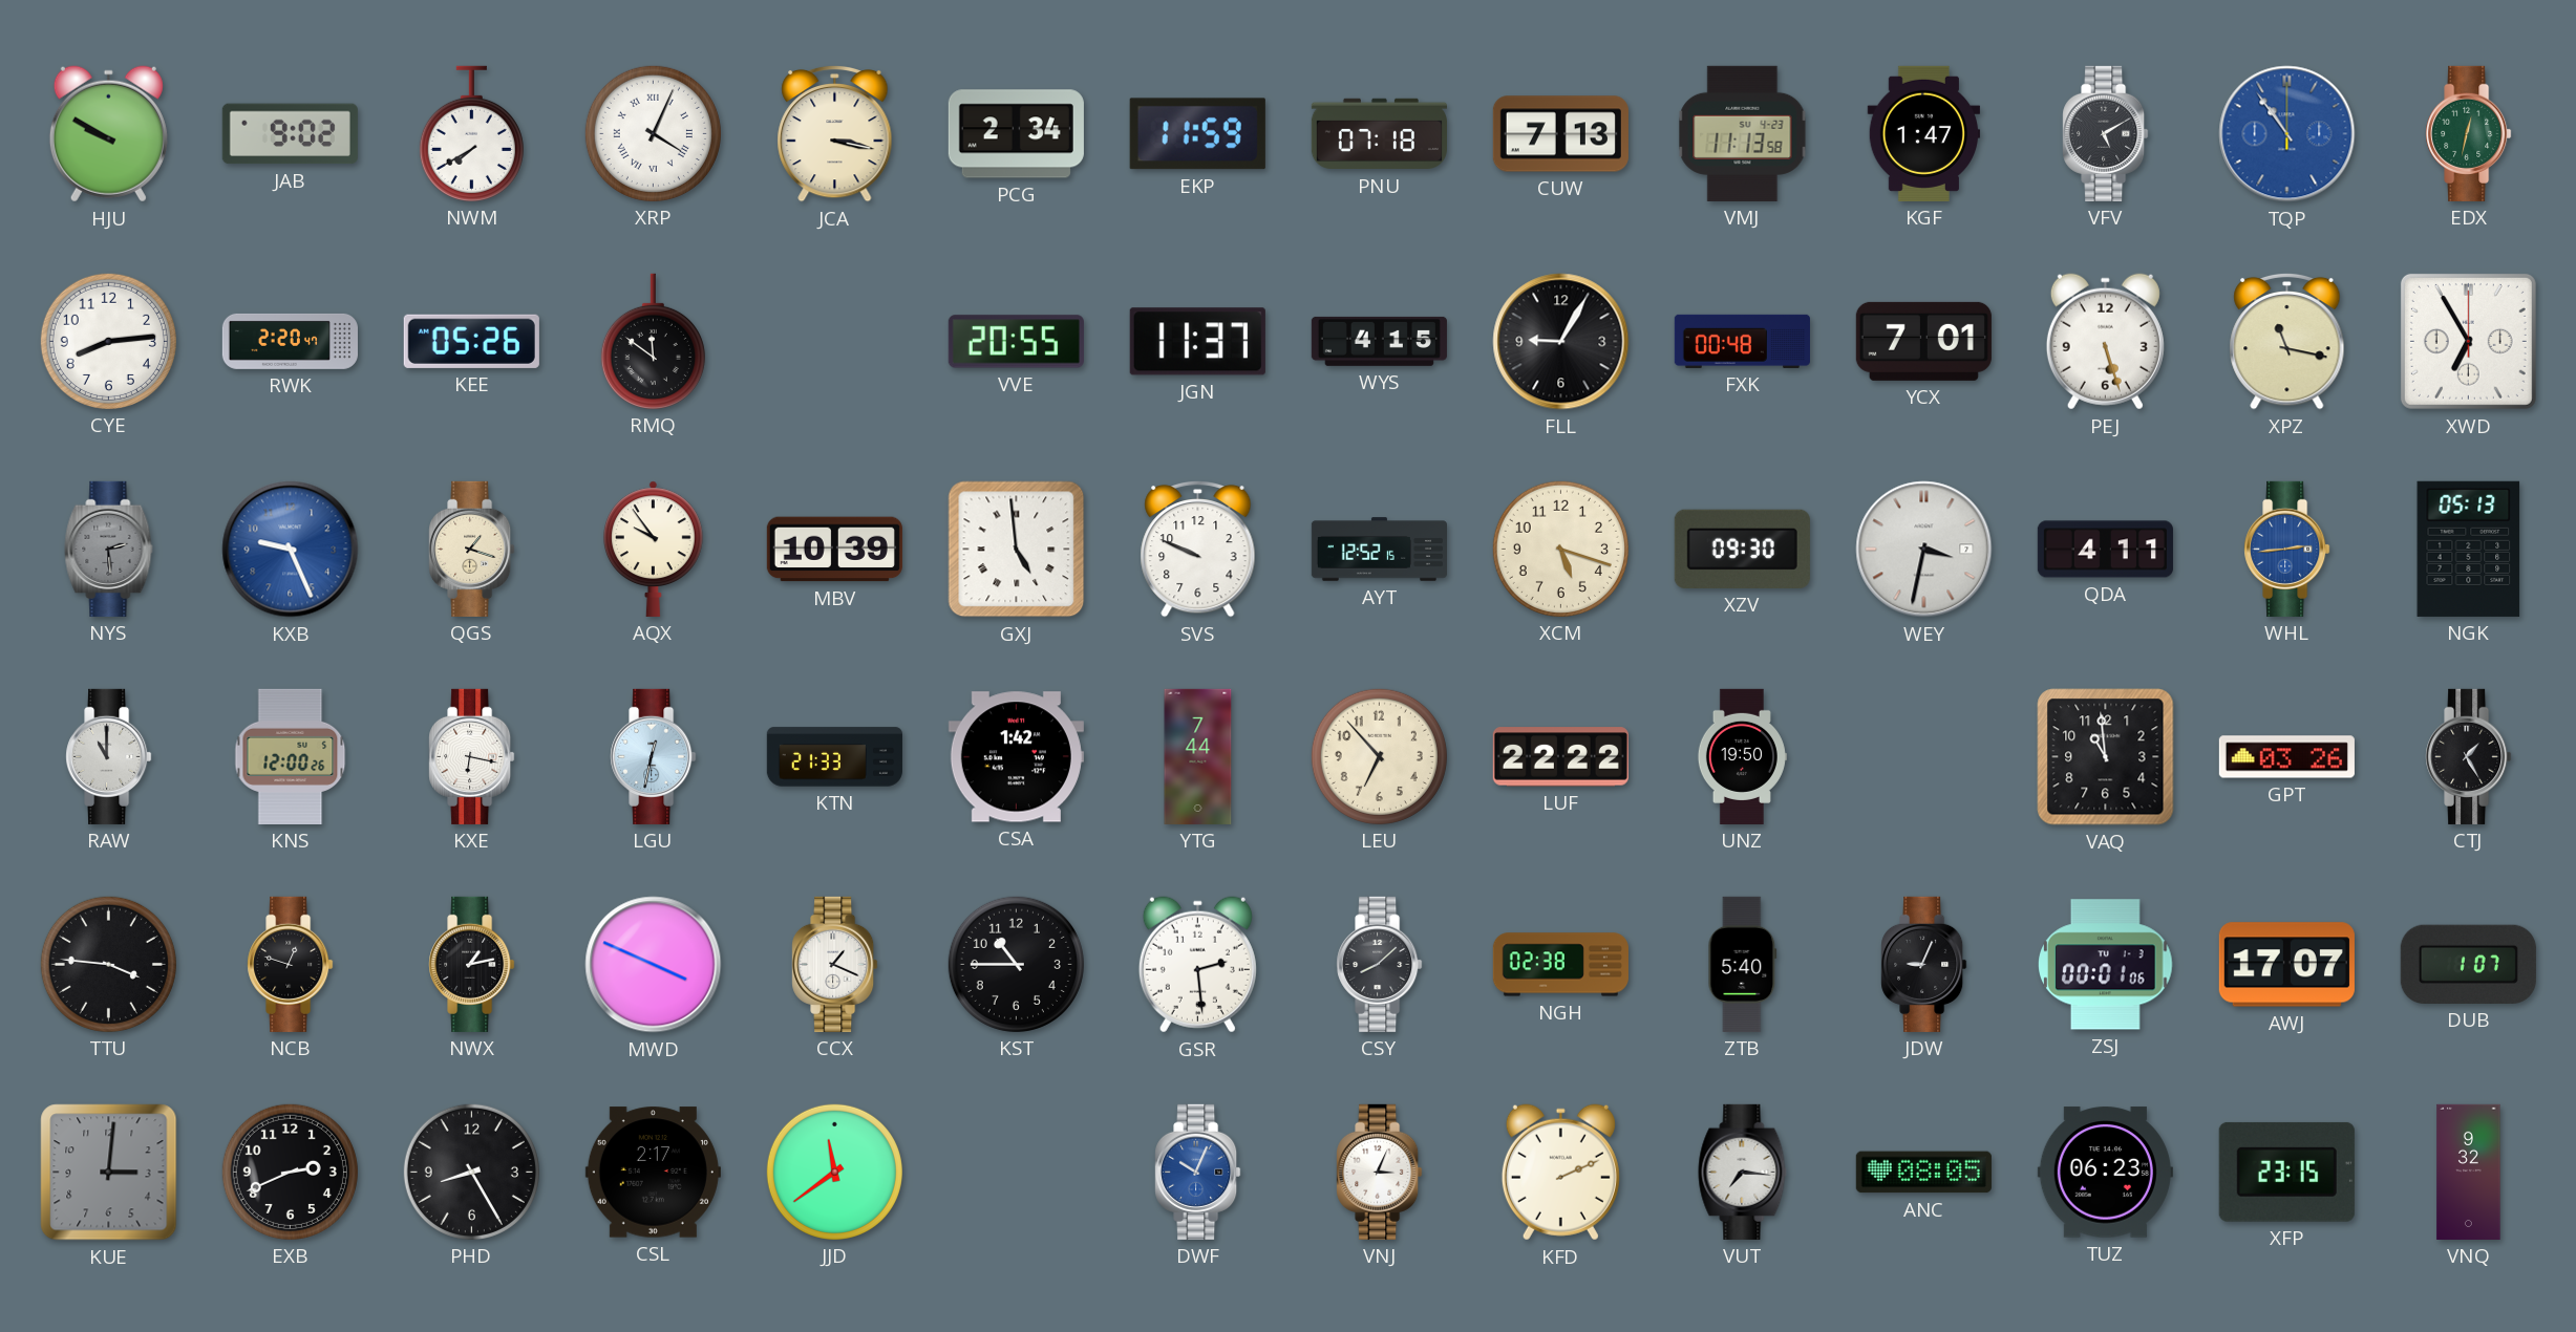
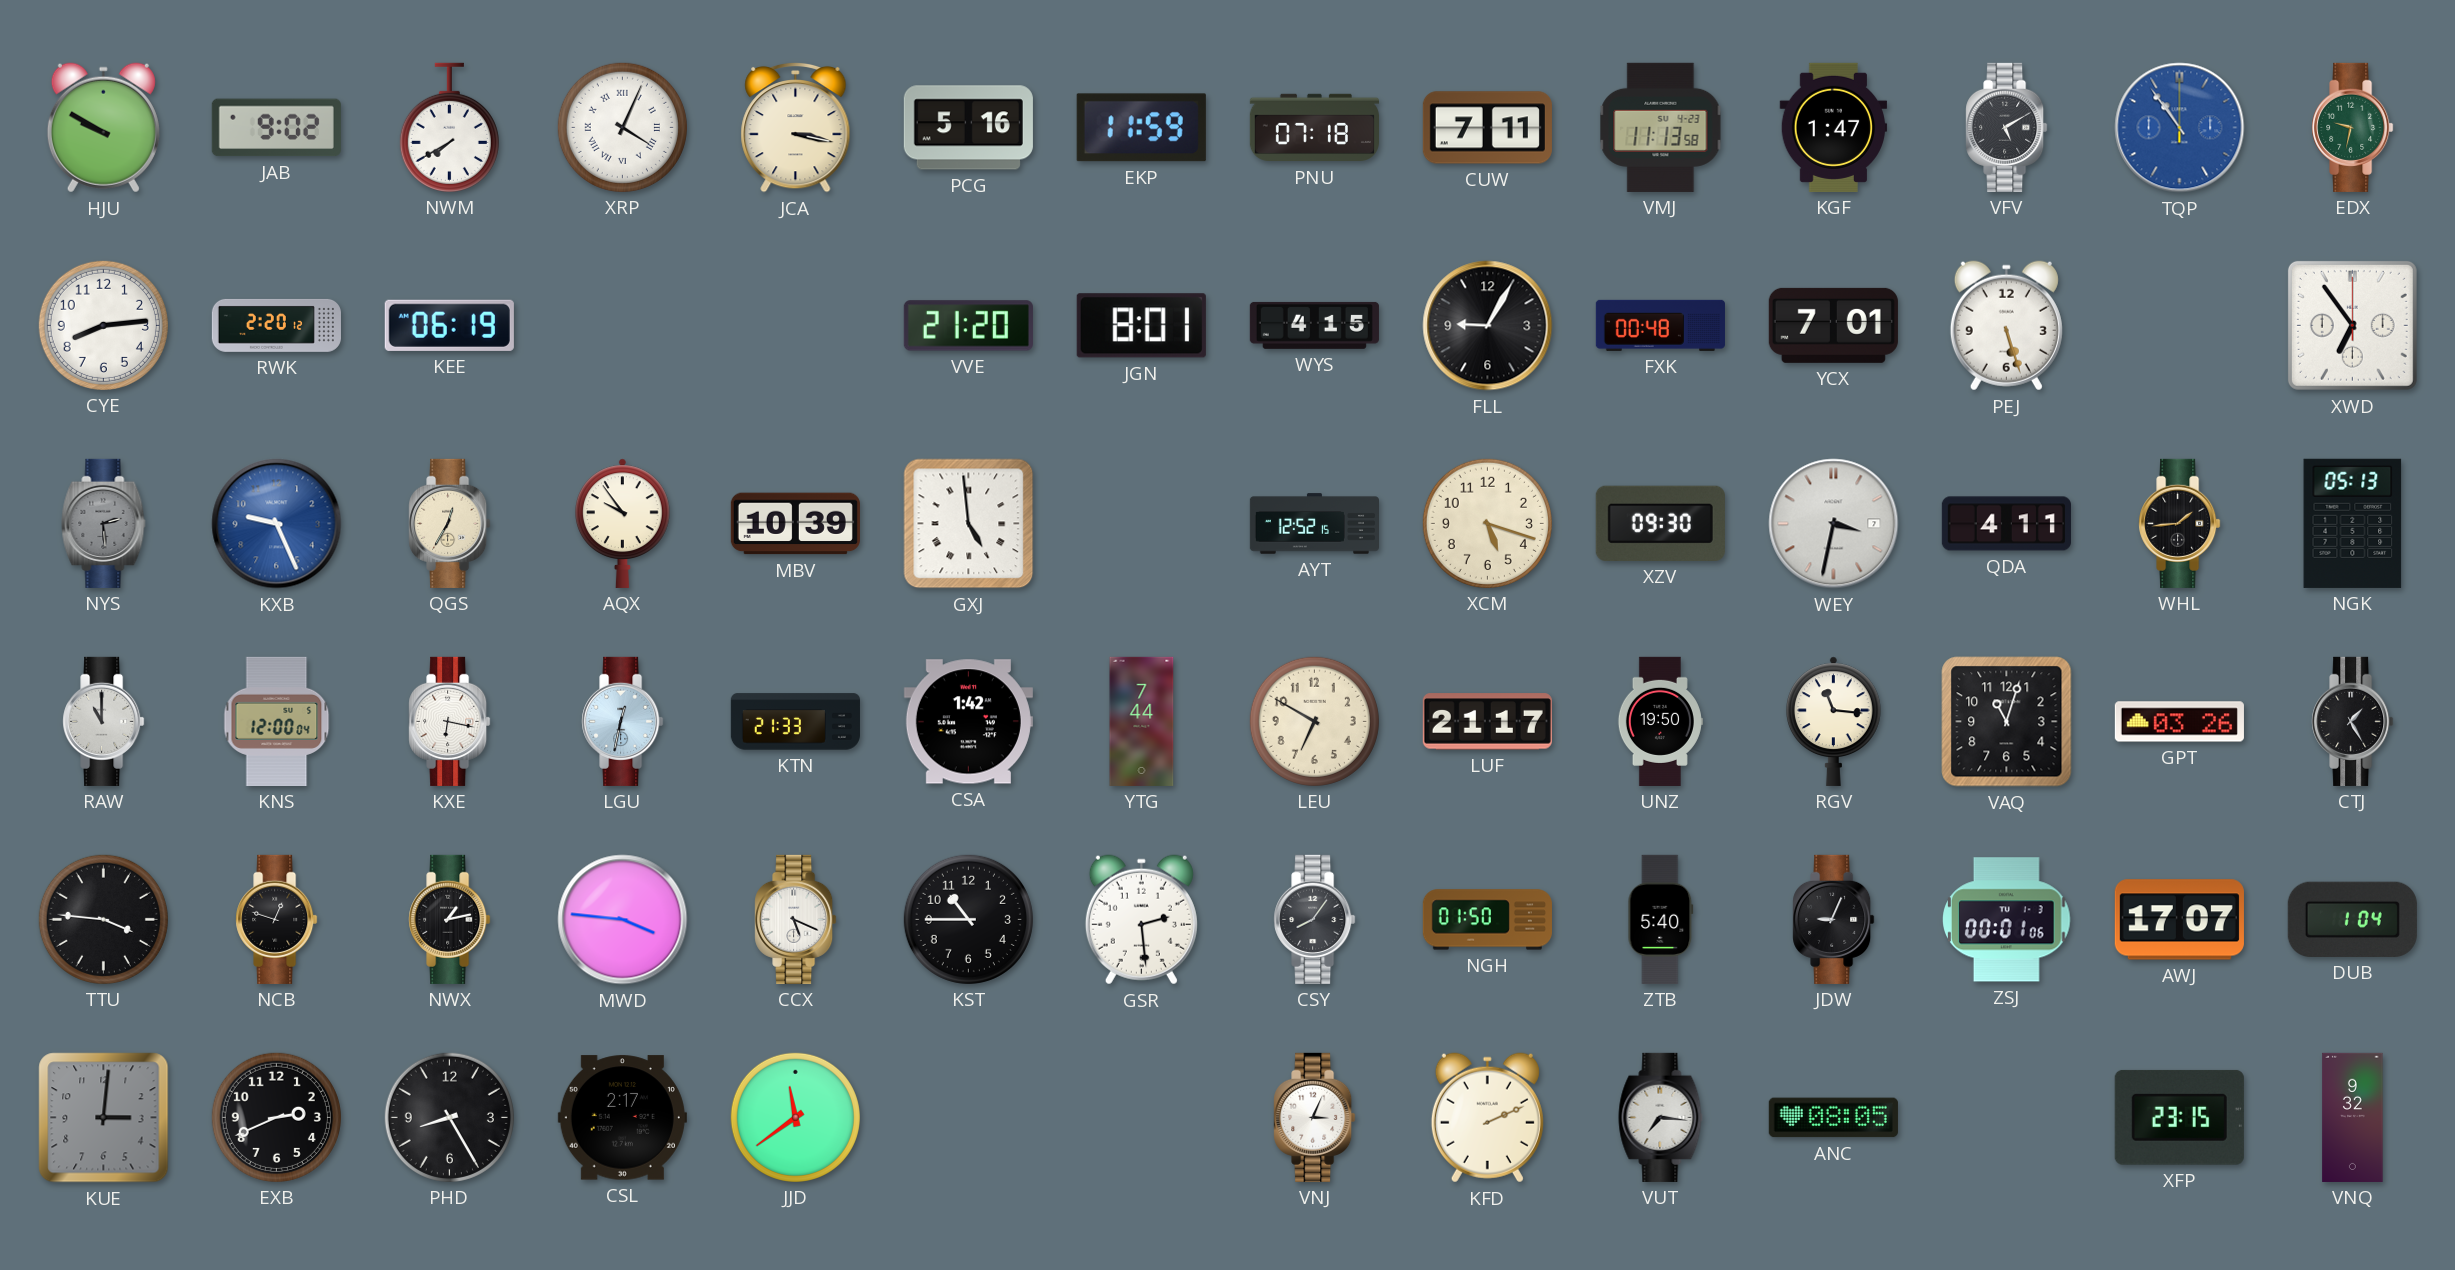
PCG: 2:34 -> 5:16 (968, 128)
CUW: 7:13 -> 7:11 (1487, 128)
EDX: 12:32 -> 9:32 (2353, 127)
RWK: 2:20:47 -> 2:20:12 (276, 325)
KEE: 05:26 -> 06:19 (449, 325)
RMQ: 11:51 -> none (653, 341)
VVE: 20:55 -> 21:20 (968, 326)
JGN: 11:37 -> 8:01 (1141, 326)
XPZ: 11:17 -> none (2287, 341)
XWD: 6:55 -> 6:54 (2352, 325)
QGS: 1:18 -> 12:35 (450, 523)
SVS: 9:49 -> none (1198, 549)
WHL: 2:44 -> 1:44 (2180, 523)
WHL dial: blue -> black (2180, 523)
KNS: 12:00:26 -> 12:00:04 (277, 721)
LEU: 6:53 -> 6:50 (1314, 721)
LUF: 22:22 -> 21:17 (1487, 722)
RGV: none -> 11:16 (1834, 721)
VAQ: 10:59 -> 11:03 (2007, 722)
MWD: 3:49 -> 3:46 (623, 920)
CCX: 1:19 -> 5:19 (796, 919)
CSY: 8:08 -> 8:06 (1315, 919)
NGH: 02:38 -> 01:50 (1487, 920)
DUB: 1:07 -> 1:04 (2352, 919)
DWF: 10:04 -> none (1198, 1172)
TUZ: 06:23 -> none (2105, 1173)
